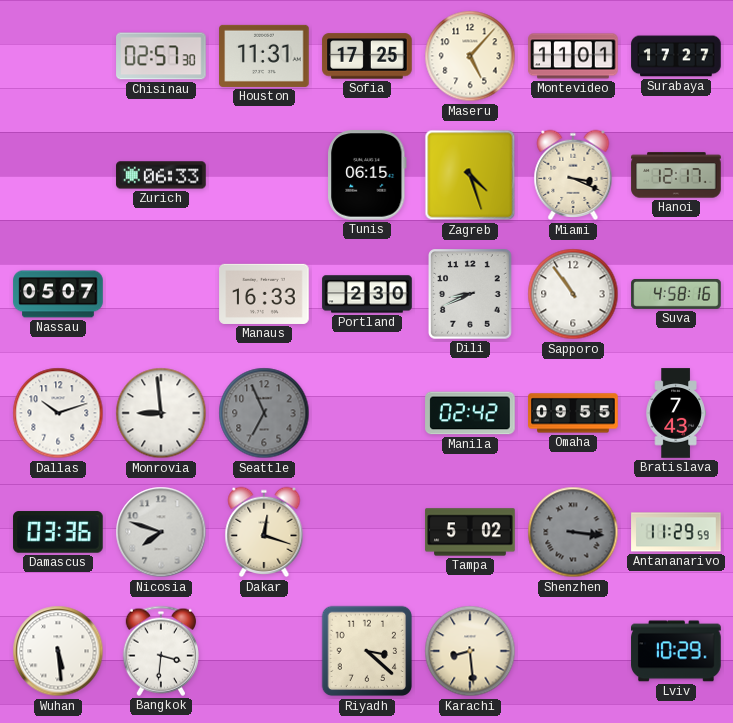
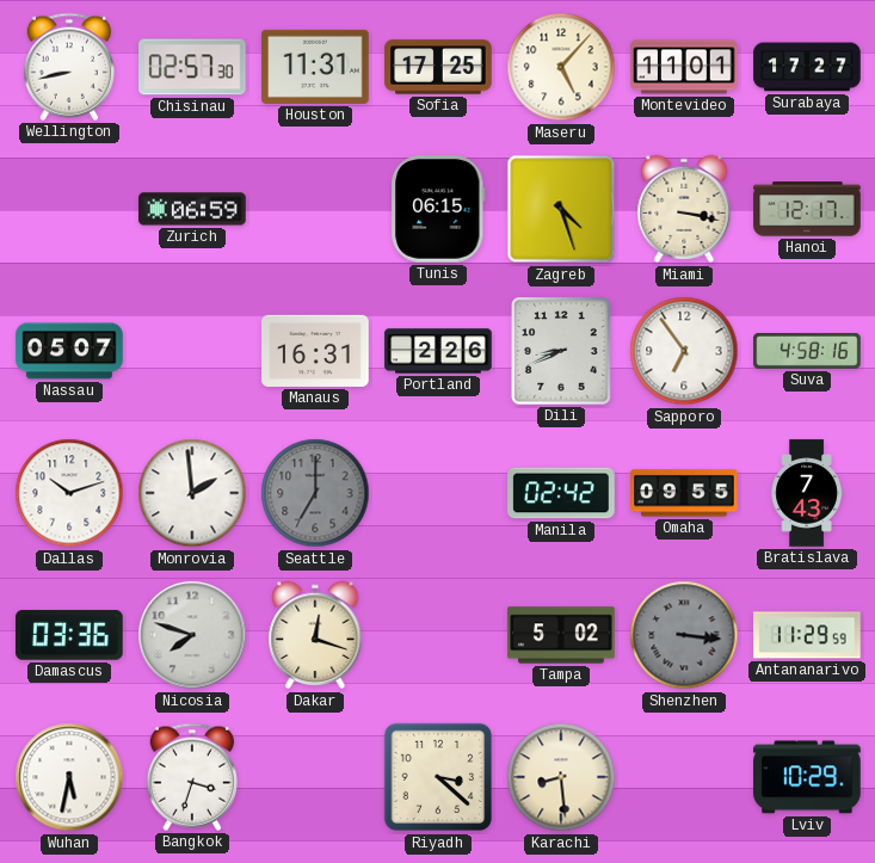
Wellington: none -> 8:43 (69, 67)
Zurich: 06:33 -> 06:59 (192, 209)
Miami: 3:19 -> 3:17 (684, 209)
Manaus: 16:33 -> 16:31 (315, 351)
Portland: 2:30 -> 2:26 (438, 351)
Sapporo: 10:54 -> 6:54 (684, 351)
Monrovia: 8:59 -> 1:59 (192, 493)
Seattle: 6:56 -> 7:00 (315, 493)
Wuhan: 5:29 -> 5:32 (69, 777)
Bangkok: 3:31 -> 3:33 (192, 777)
